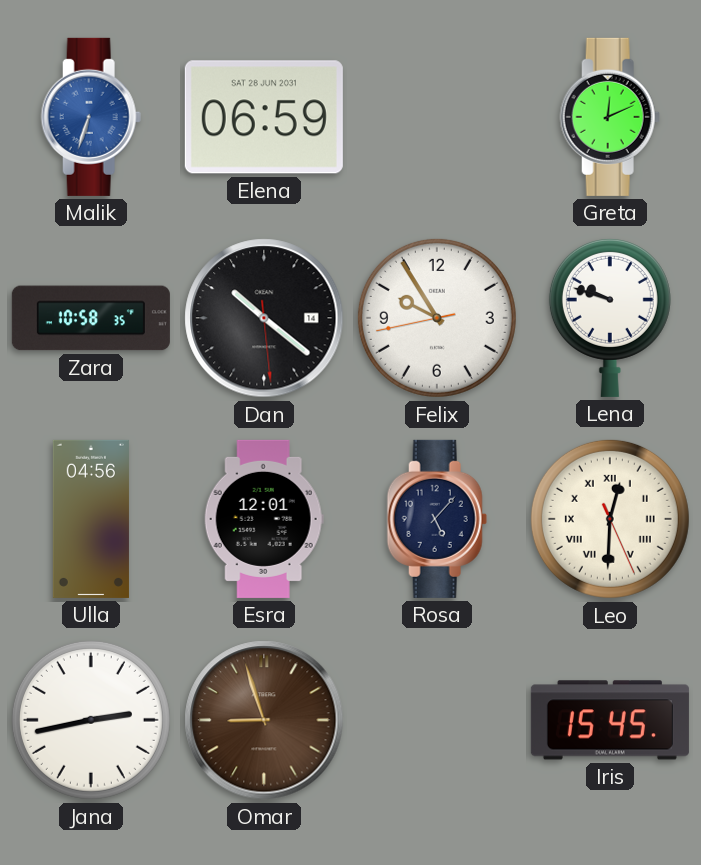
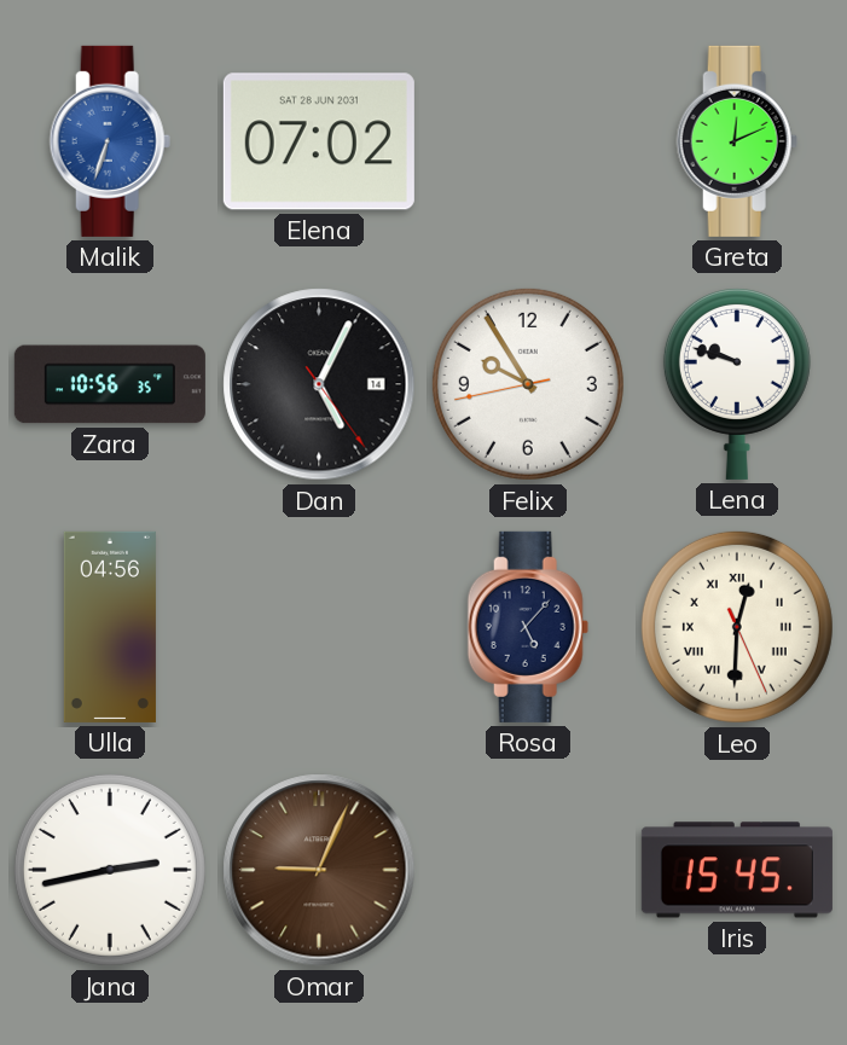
Elena: 06:59 -> 07:02 (319, 141)
Zara: 10:58 -> 10:56 (110, 384)
Dan: 10:21 -> 5:04 (319, 384)
Esra: 12:01 -> none (264, 519)
Omar: 8:57 -> 9:04 (319, 870)
